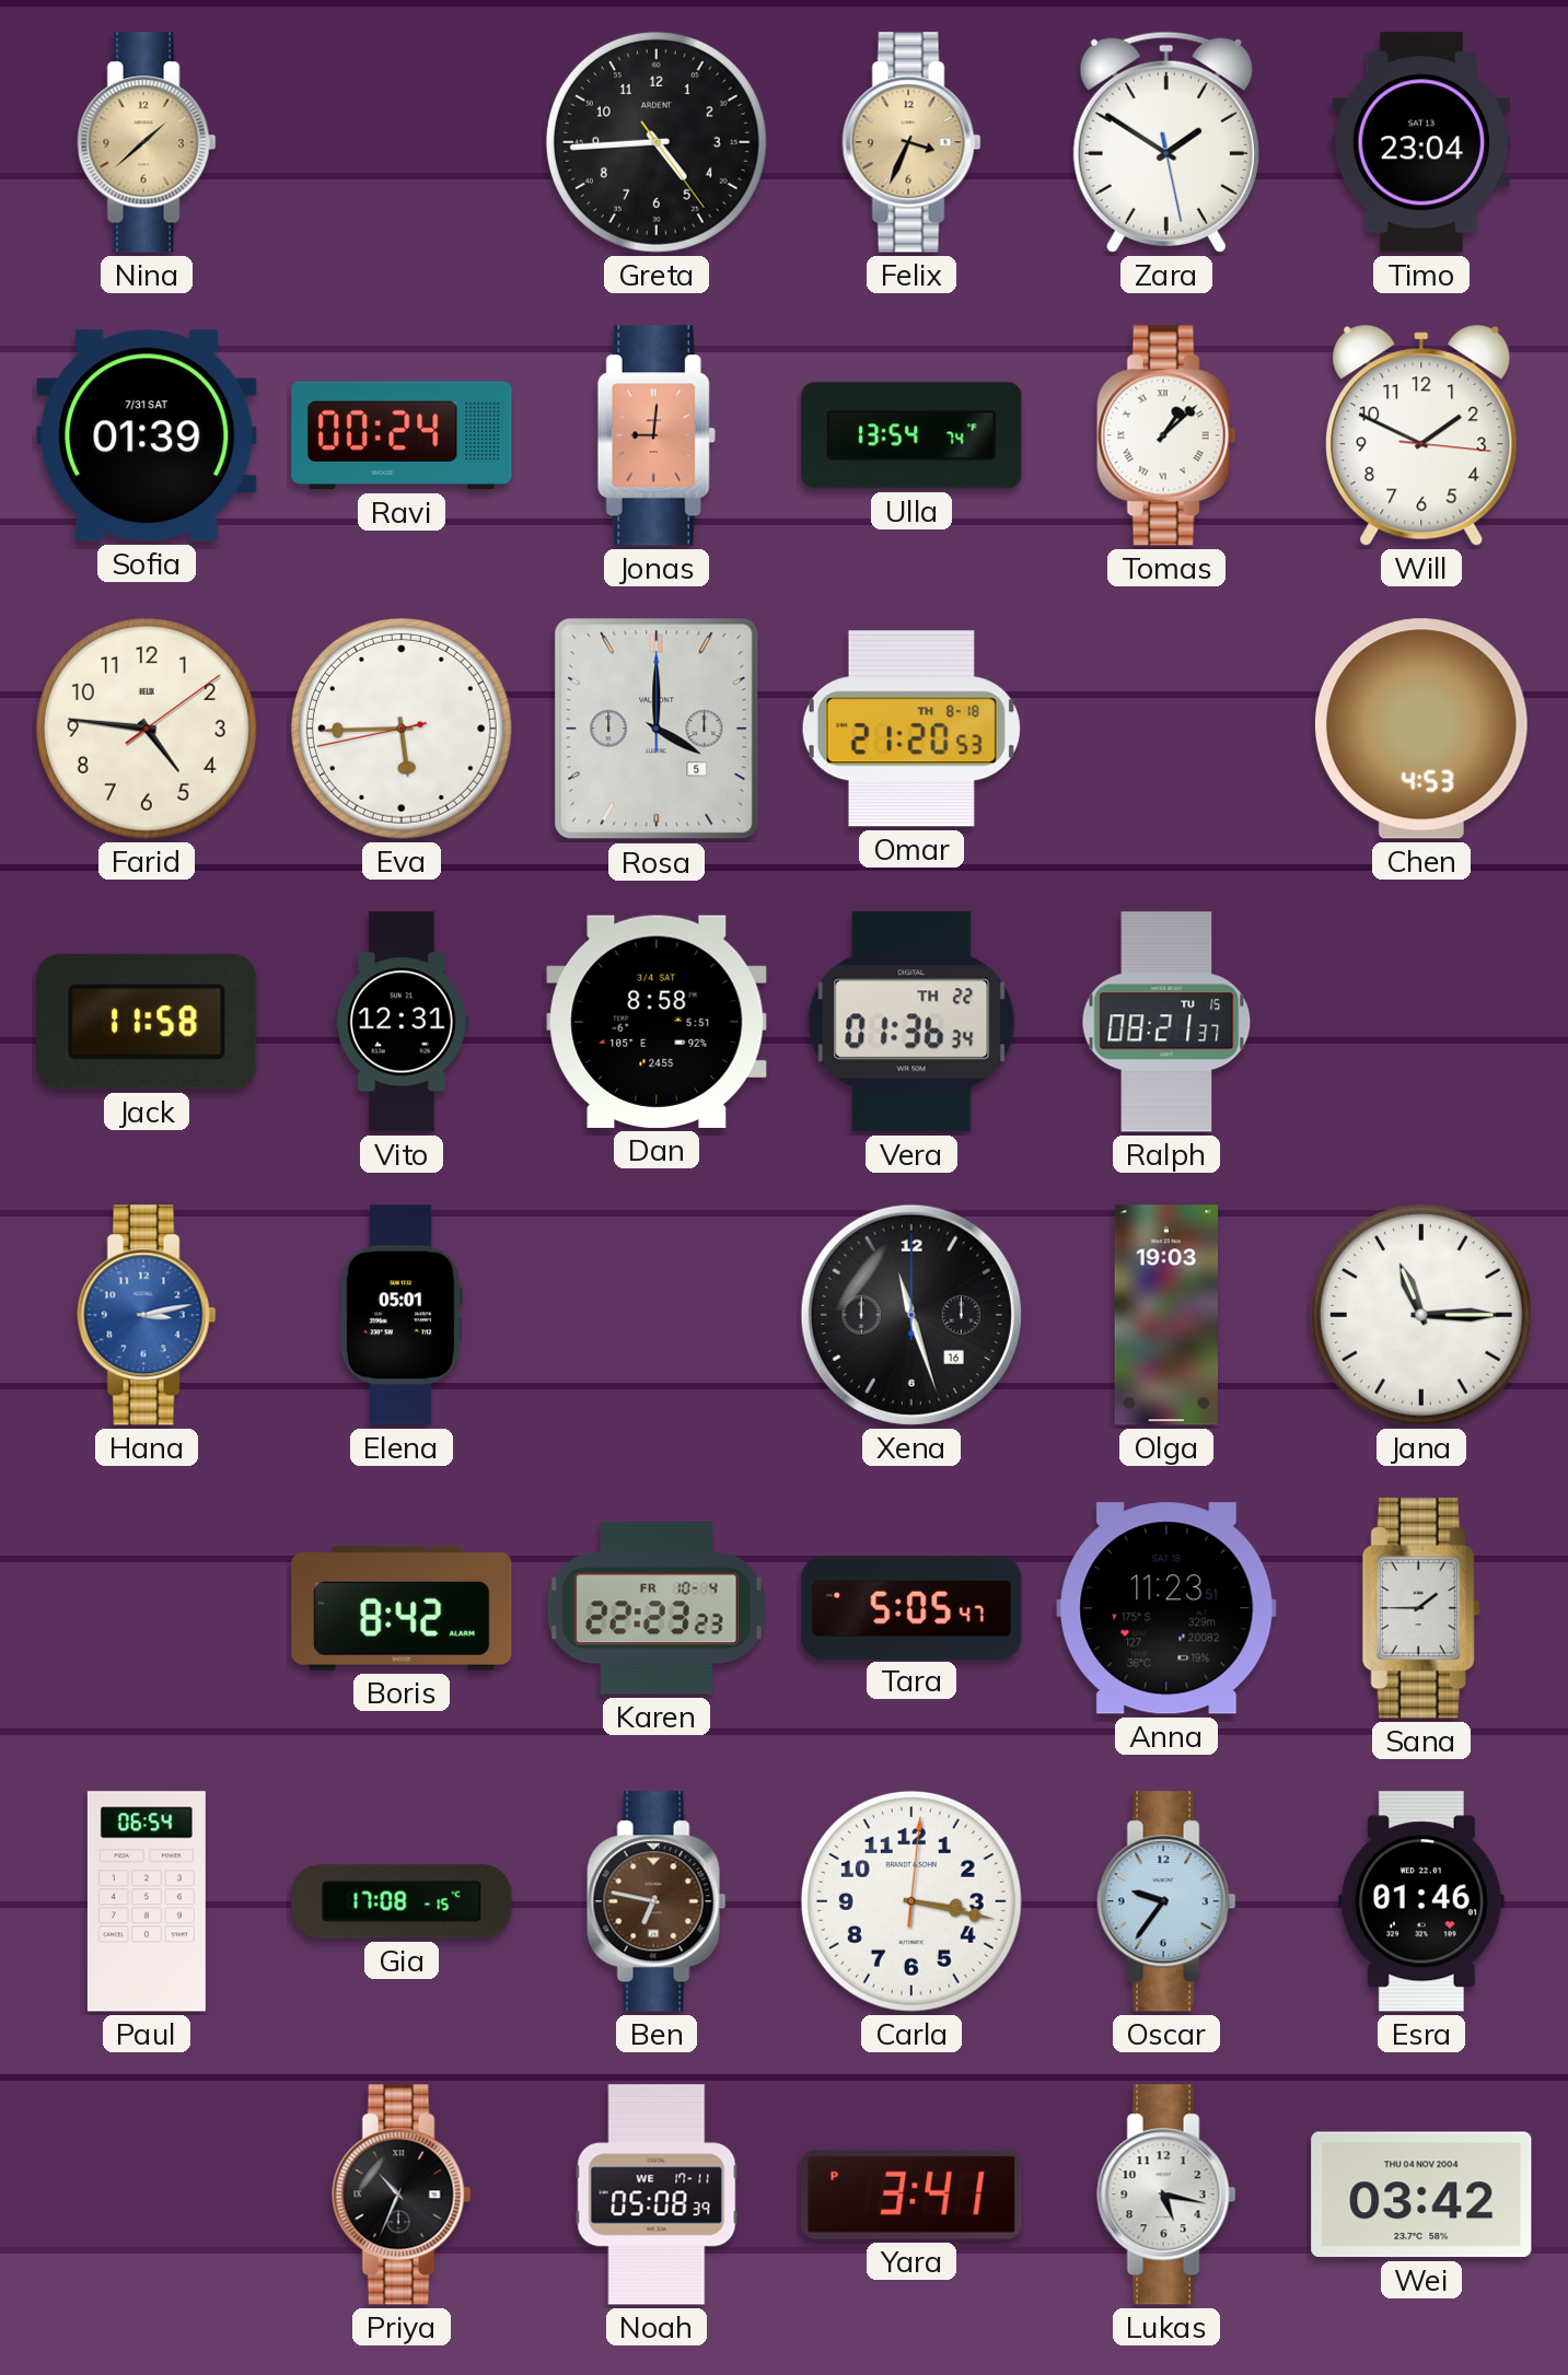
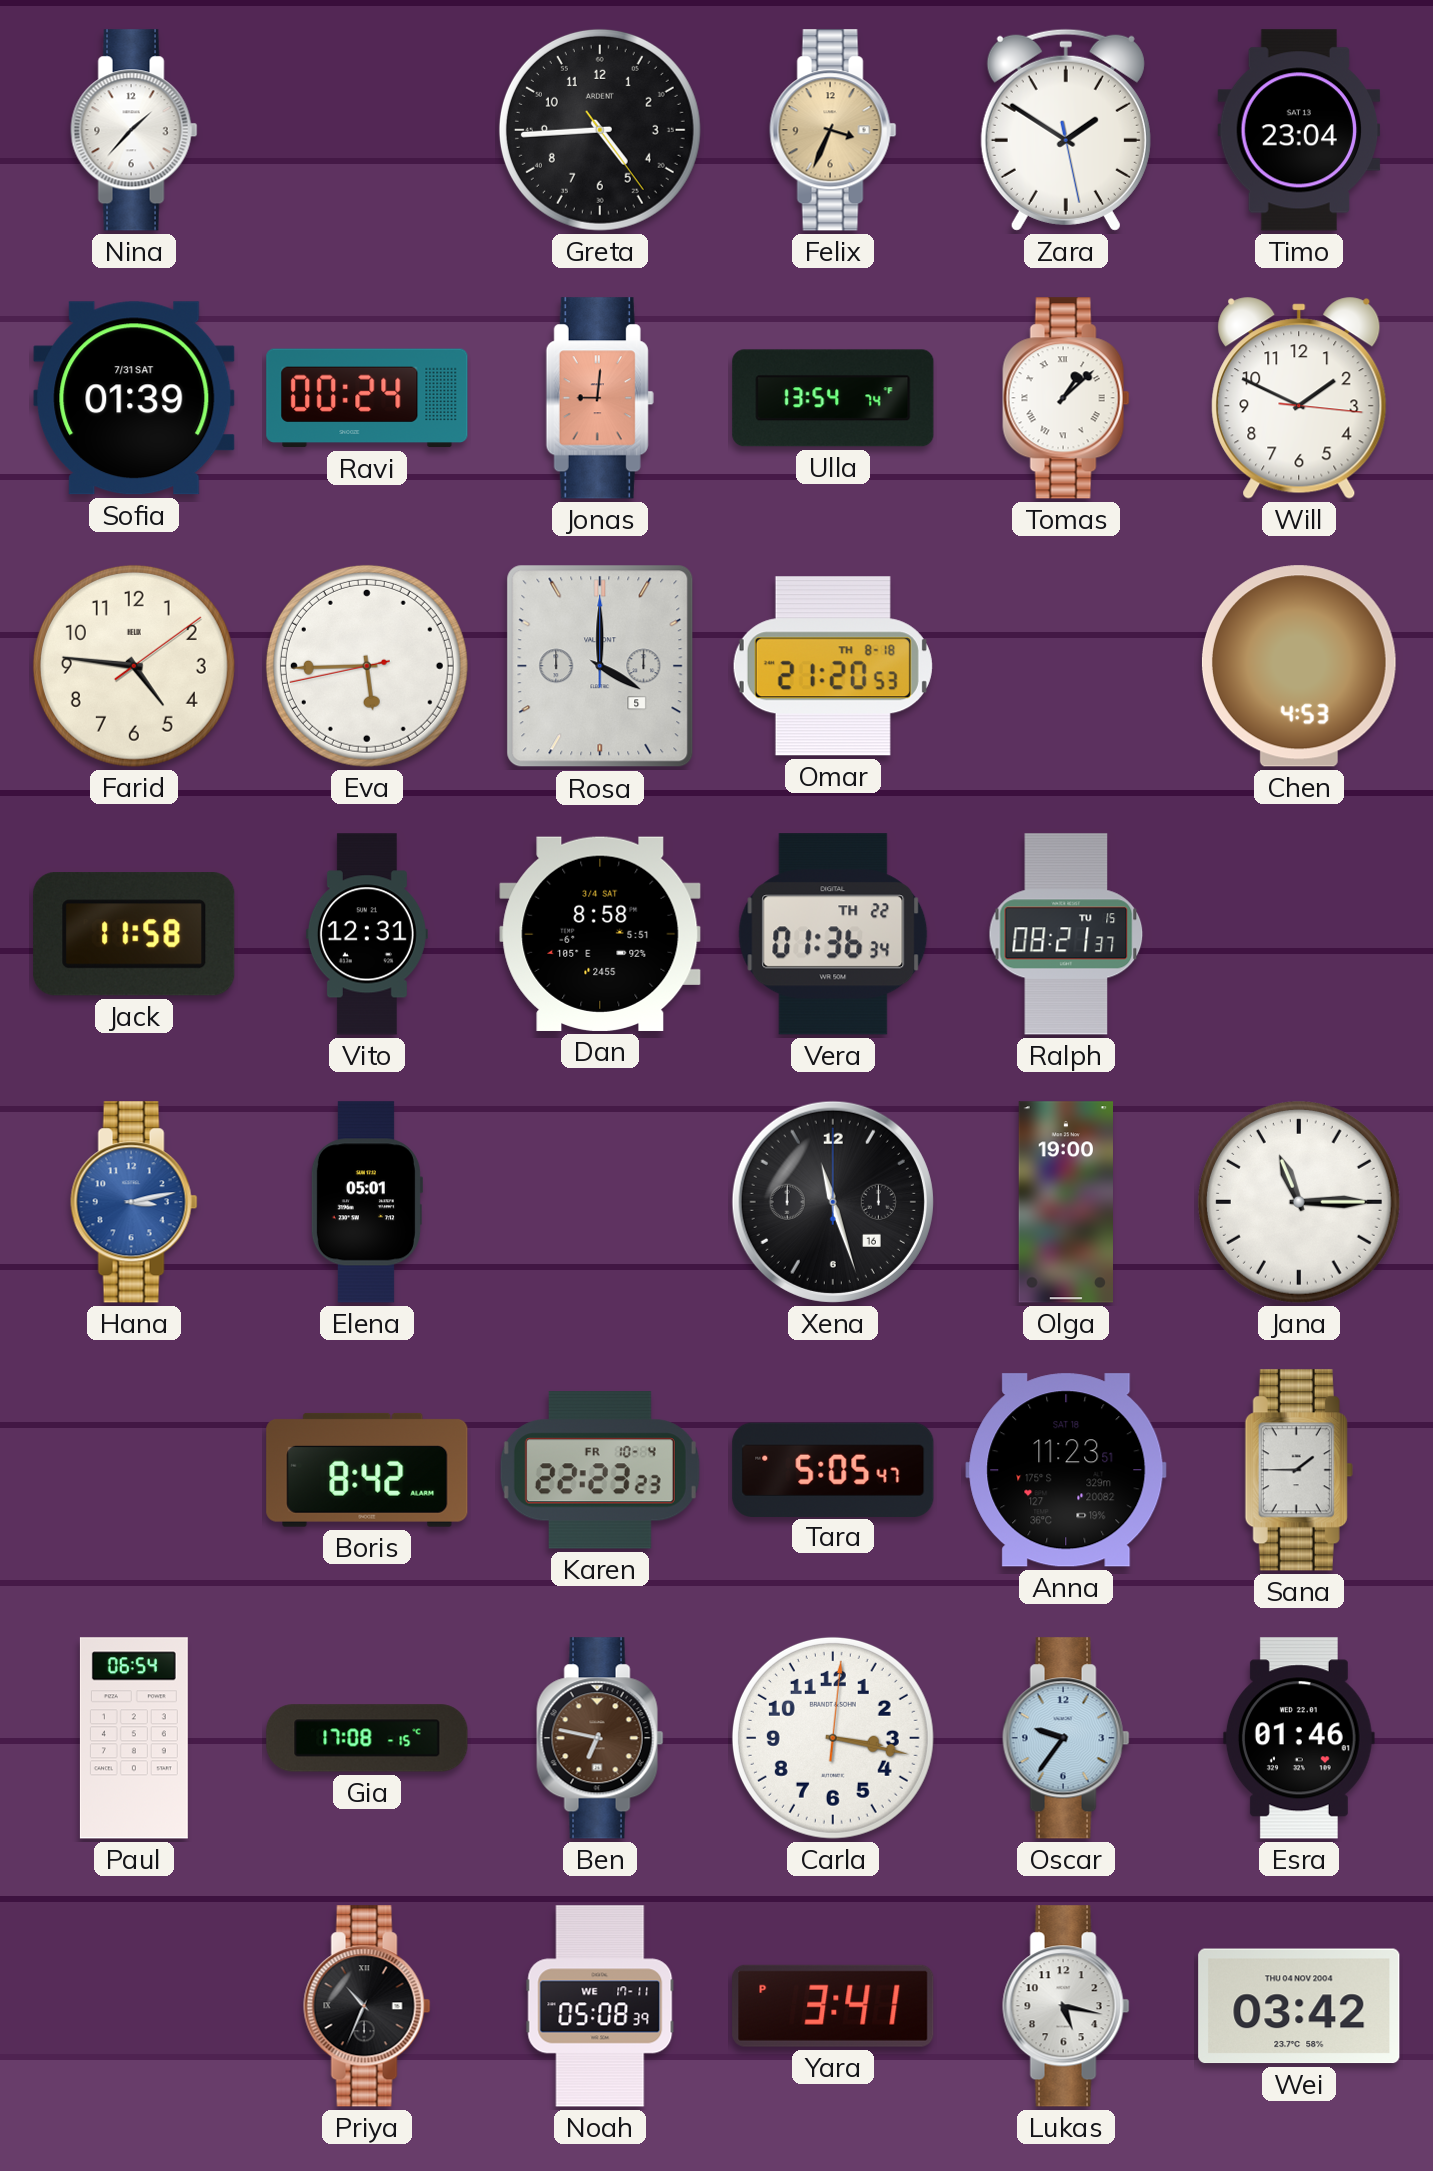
Nina: 1:38 -> 1:37 (134, 130)
Nina dial: champagne -> white (134, 130)
Olga: 19:03 -> 19:00 (1065, 1202)
